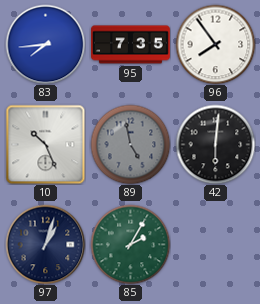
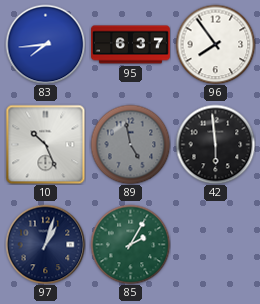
95: 7:35 -> 6:37 (131, 45)
42: 6:01 -> 5:59 (215, 144)
